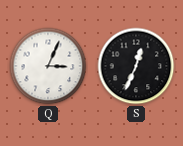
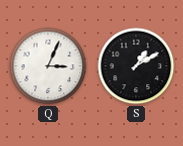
S: 12:34 -> 1:10 (136, 66)
